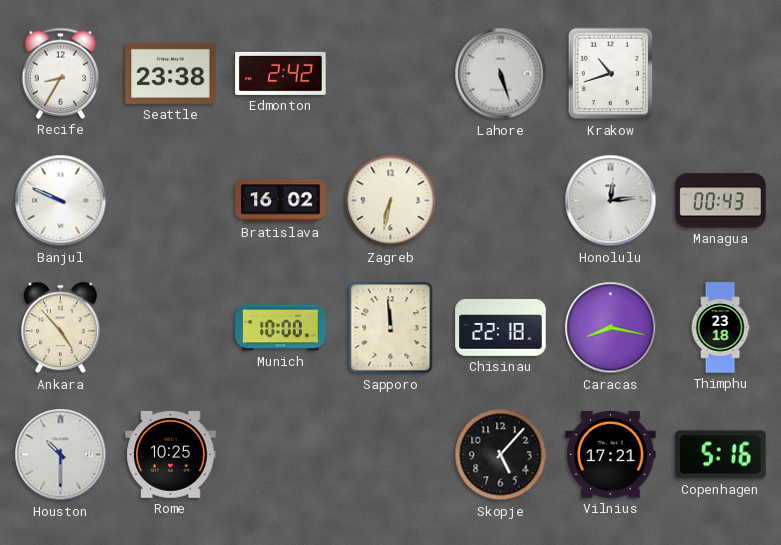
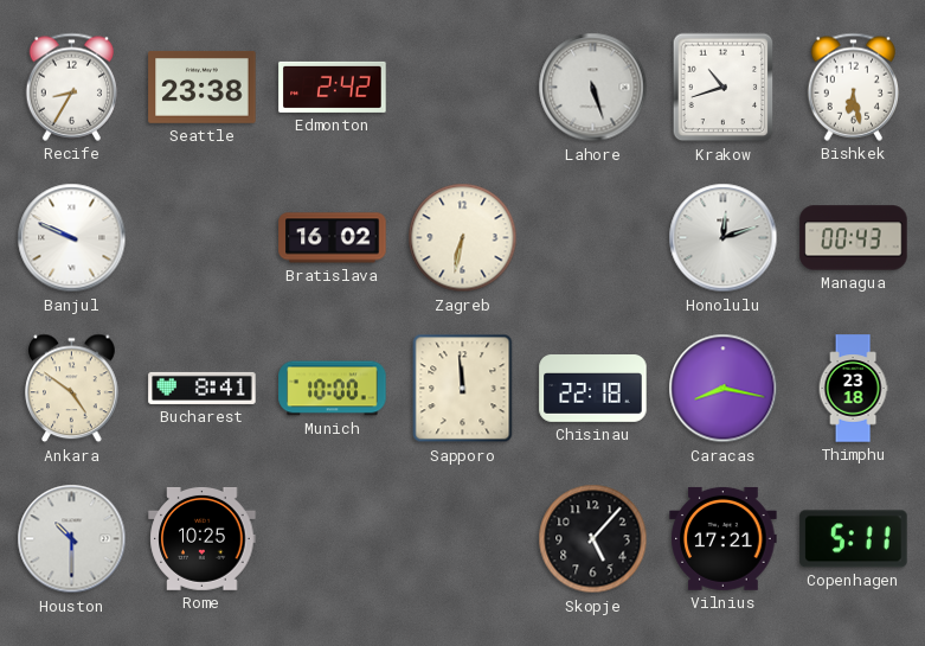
Bishkek: none -> 6:28 (854, 87)
Honolulu: 12:14 -> 12:12 (724, 238)
Ankara: 4:53 -> 4:51 (72, 389)
Bucharest: none -> 8:41 (203, 388)
Copenhagen: 5:16 -> 5:11 (854, 539)
